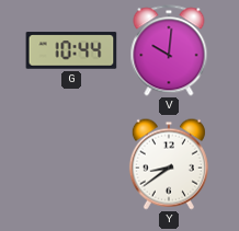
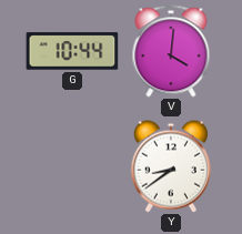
V: 10:01 -> 4:01 (171, 51)
